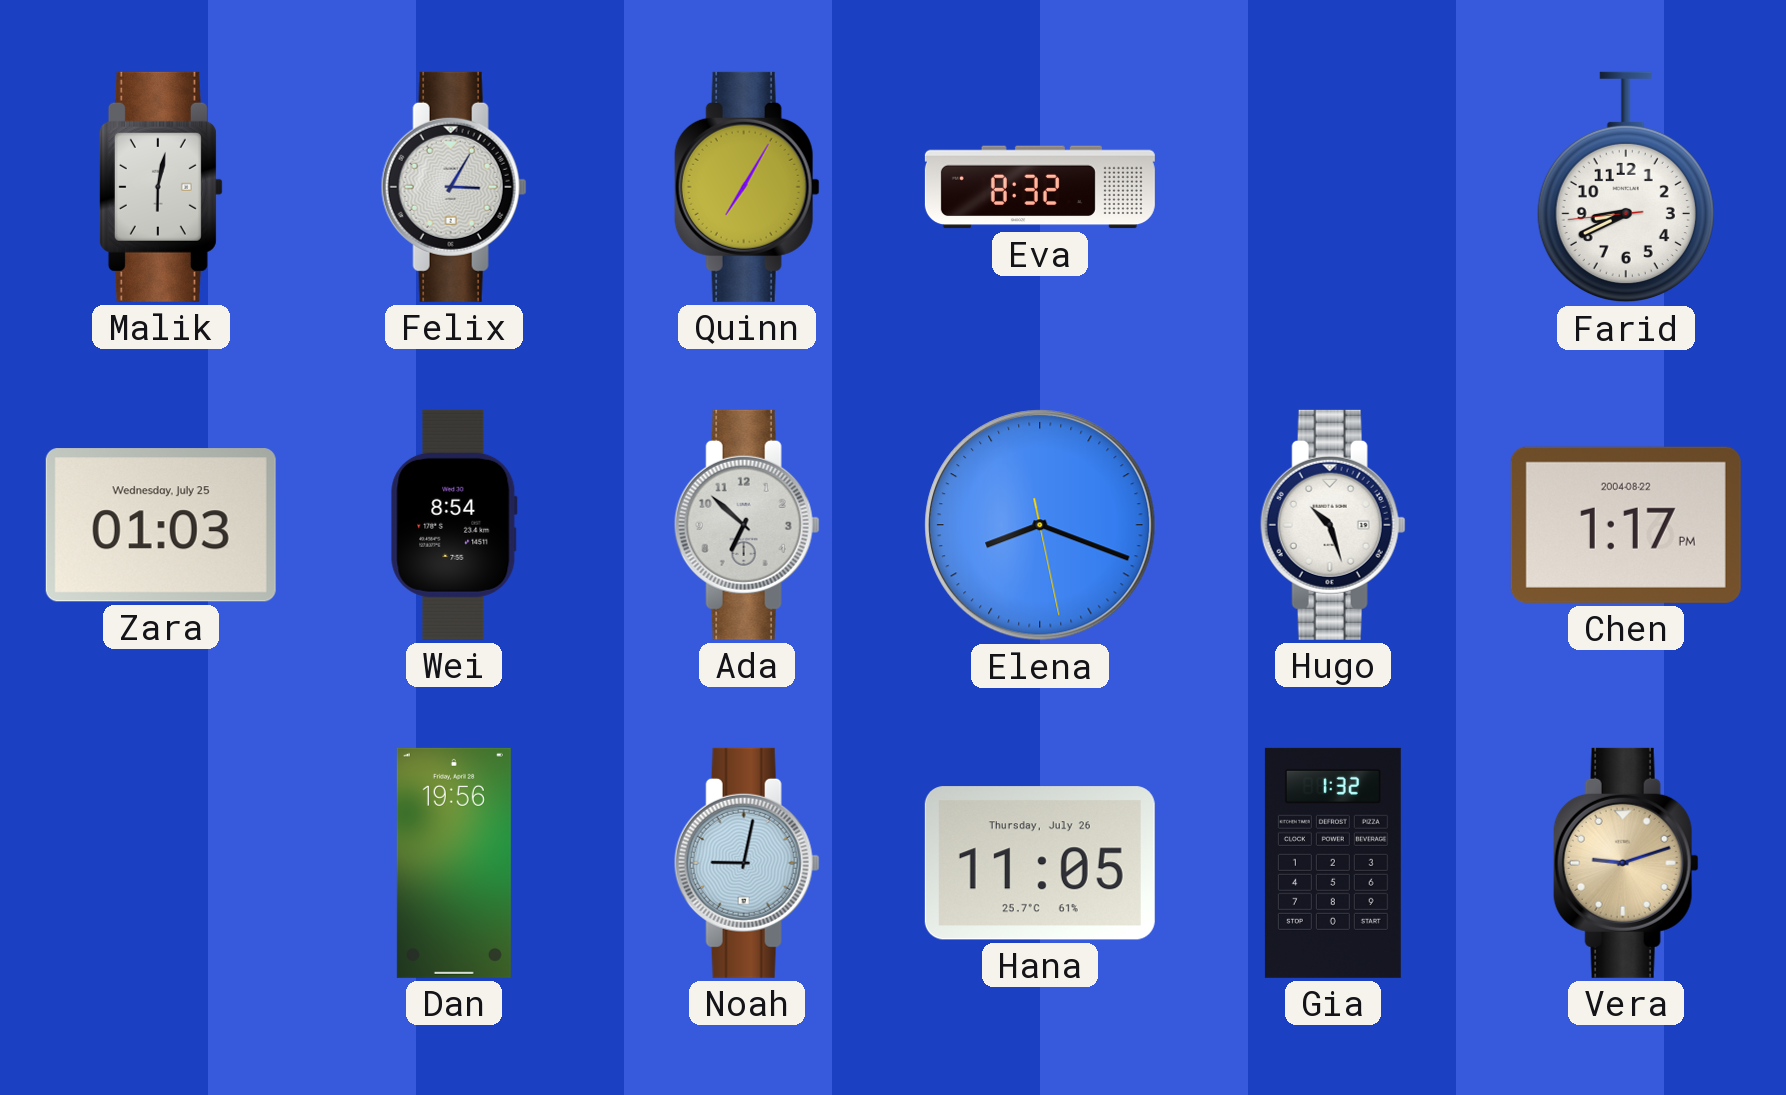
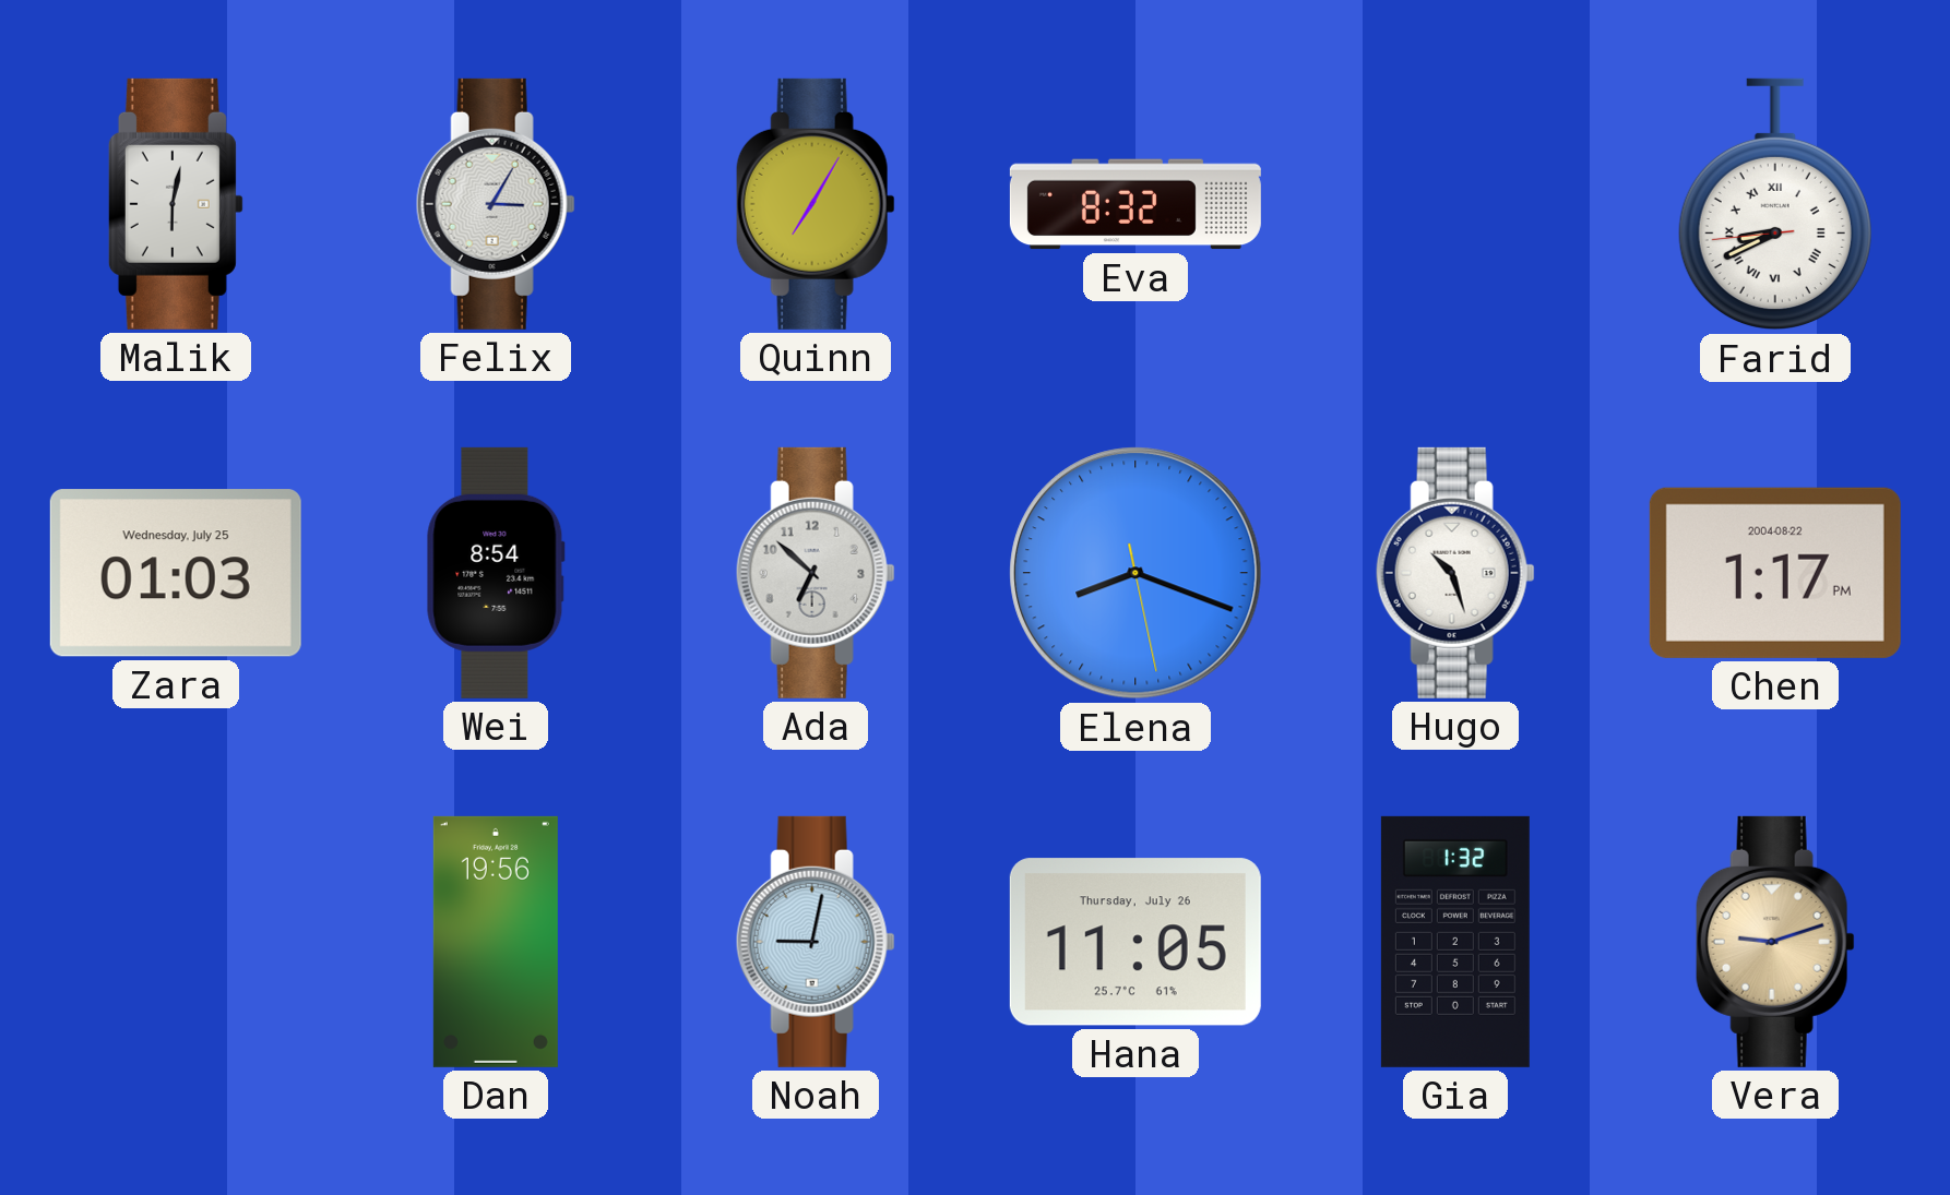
Farid numerals: Arabic -> Roman (1775, 204)
